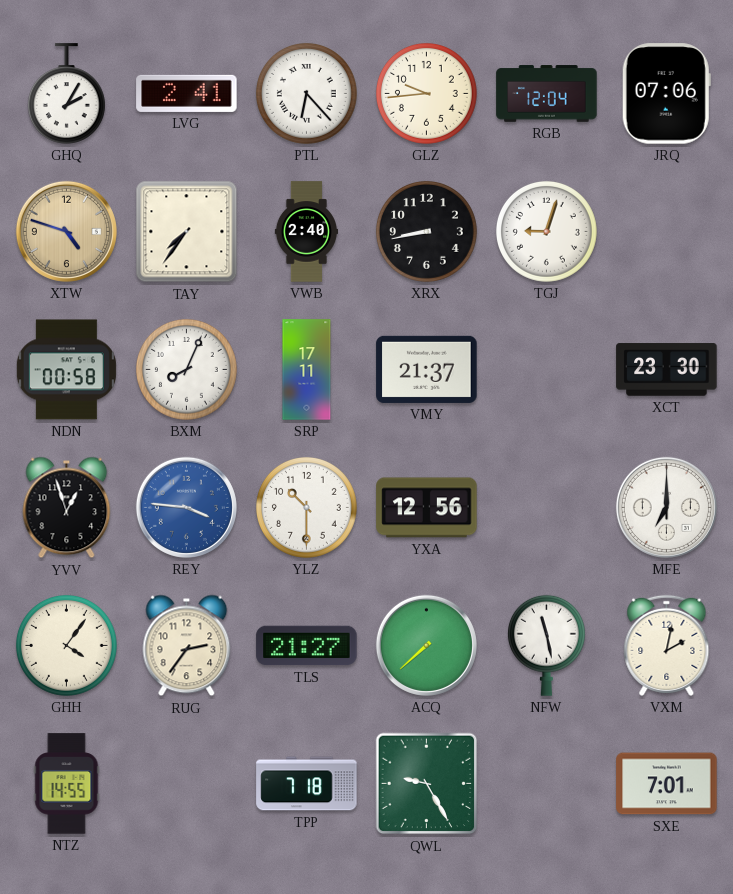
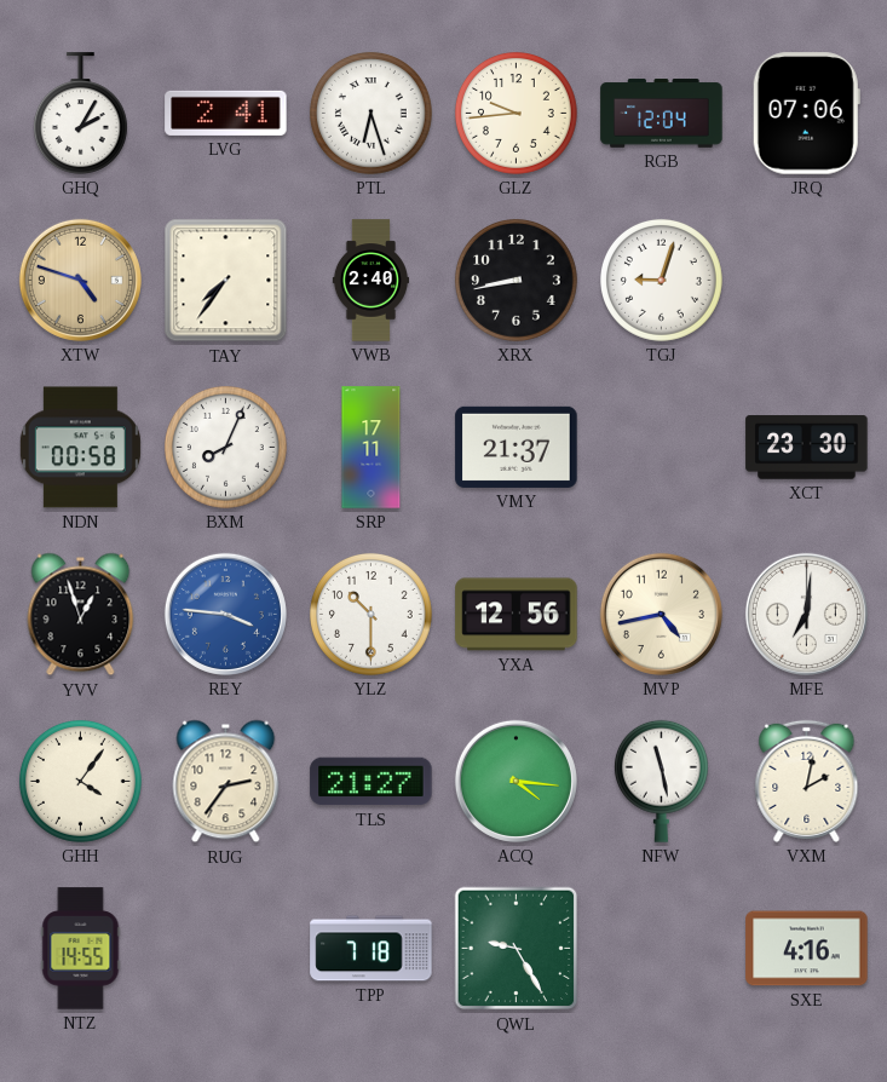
PTL: 6:23 -> 6:27 (370, 113)
MVP: none -> 4:43 (661, 614)
MFE: 7:00 -> 7:01 (806, 614)
ACQ: 7:38 -> 4:16 (516, 781)
SXE: 7:01 -> 4:16 (807, 949)
